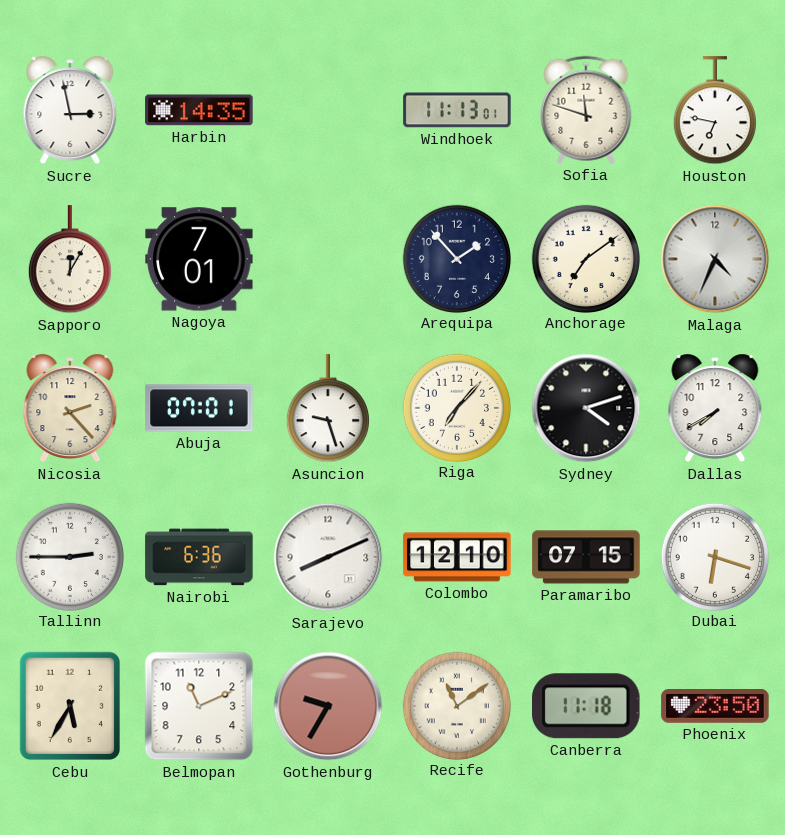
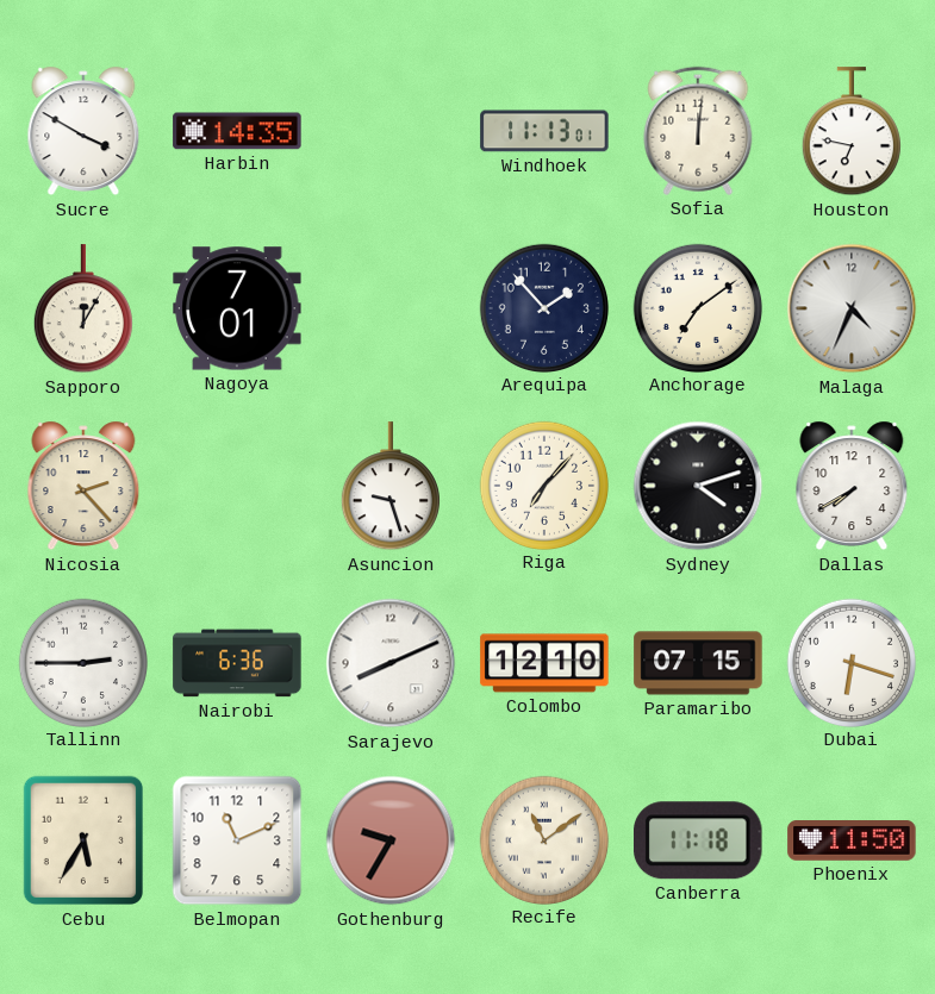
Sucre: 2:58 -> 3:50 (83, 131)
Sofia: 11:48 -> 12:01 (698, 131)
Abuja: 07:01 -> none (199, 408)
Phoenix: 23:50 -> 11:50 (852, 840)
